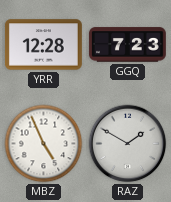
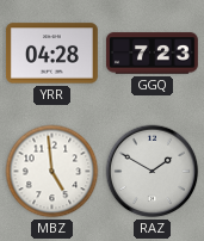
YRR: 12:28 -> 04:28 (51, 54)
MBZ: 4:56 -> 4:59 (52, 172)
